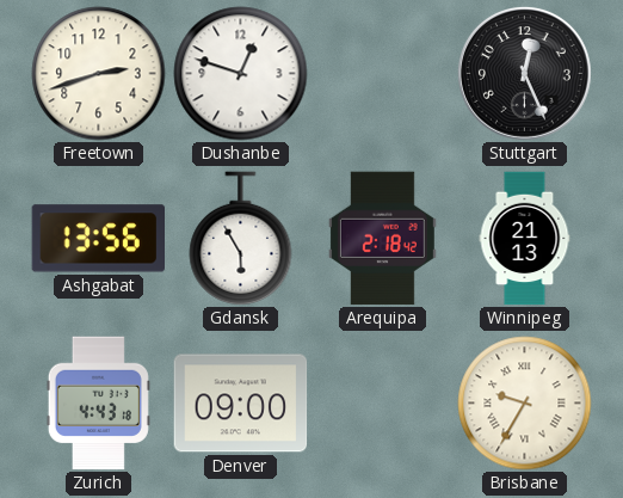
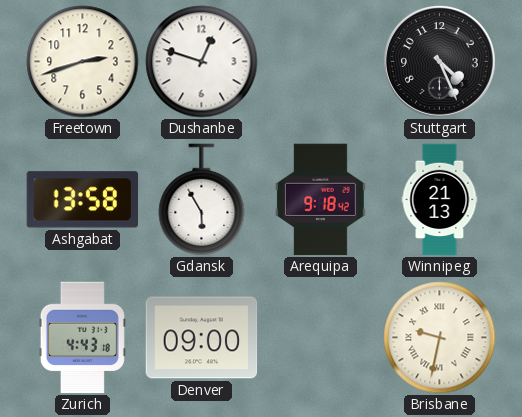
Stuttgart: 12:26 -> 4:26 (439, 61)
Ashgabat: 13:56 -> 13:58 (83, 200)
Arequipa: 2:18 -> 9:18 (320, 200)
Brisbane: 9:35 -> 9:32 (440, 338)
